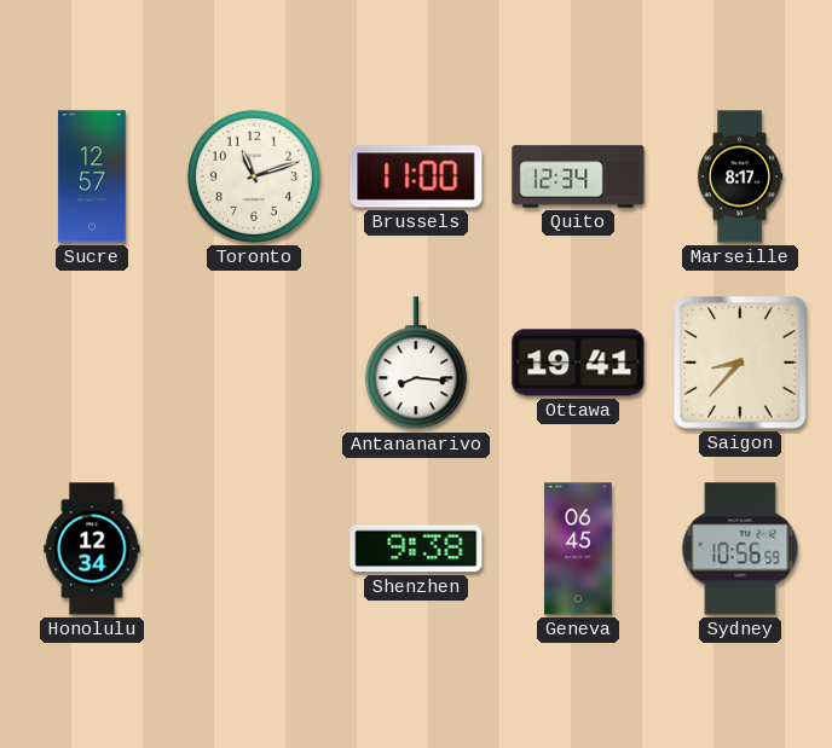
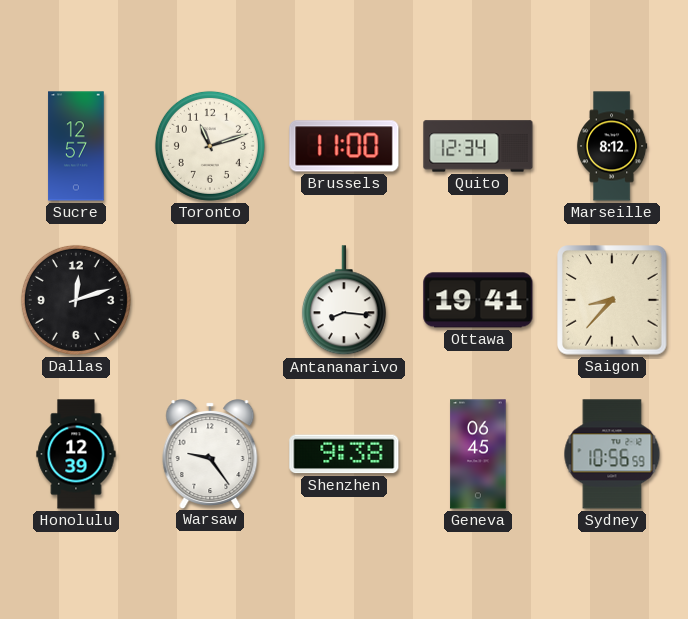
Marseille: 8:17 -> 8:12 (612, 146)
Dallas: none -> 12:12 (76, 300)
Honolulu: 12:34 -> 12:39 (76, 454)
Warsaw: none -> 9:24 (210, 454)
